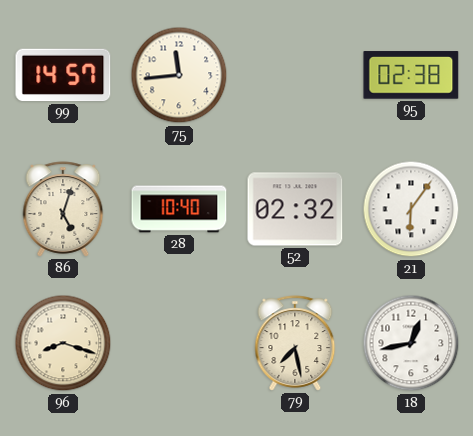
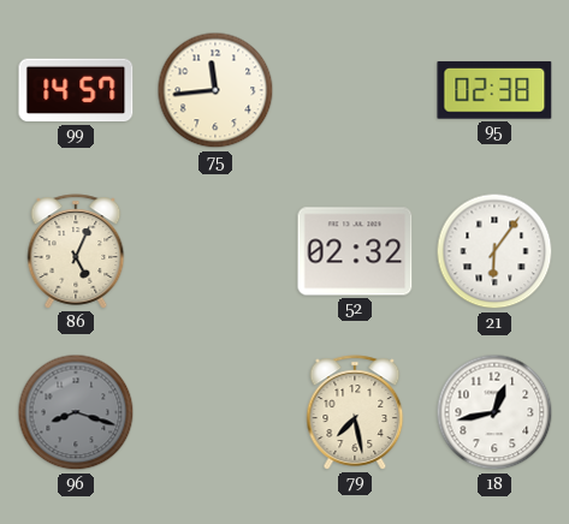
86: 5:03 -> 5:04 (76, 251)
28: 10:40 -> none (179, 209)
96 dial: cream -> grey (76, 412)
